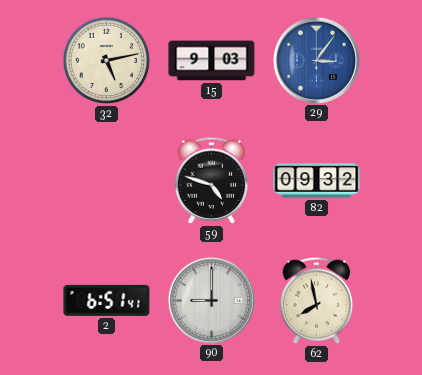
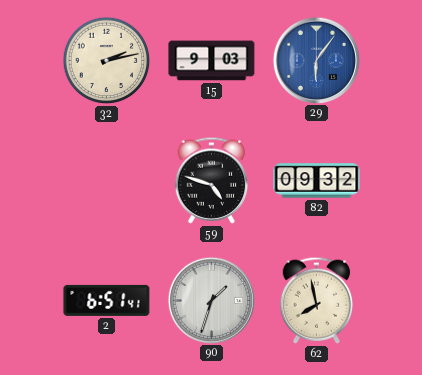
32: 5:13 -> 2:13 (107, 61)
29: 3:06 -> 6:06 (316, 60)
90: 9:00 -> 1:33 (211, 300)
